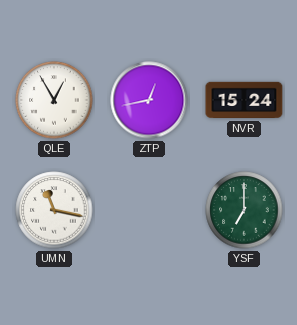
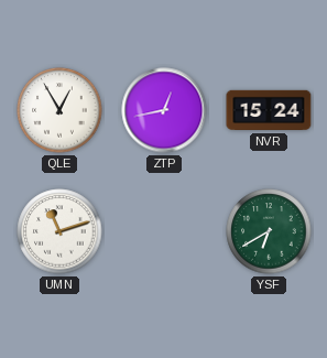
UMN: 11:17 -> 11:12 (59, 231)
YSF: 7:00 -> 6:40 (269, 231)
